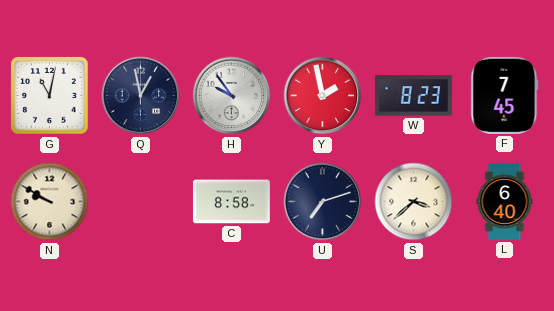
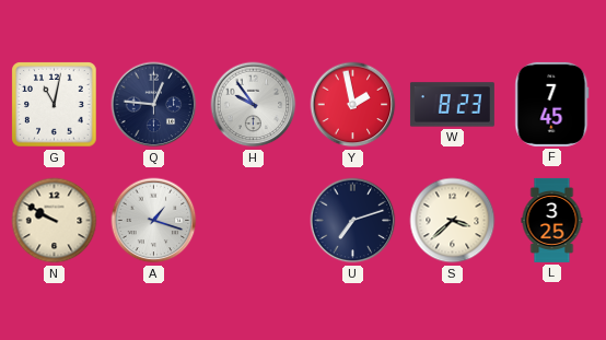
Q: 12:58 -> 12:46 (154, 105)
A: none -> 1:18 (154, 221)
C: 8:58 -> none (231, 202)
L: 6:40 -> 3:25 (552, 220)
